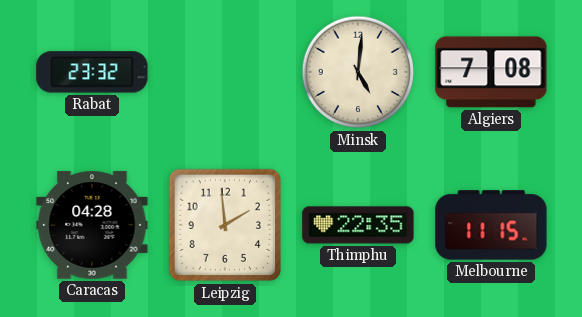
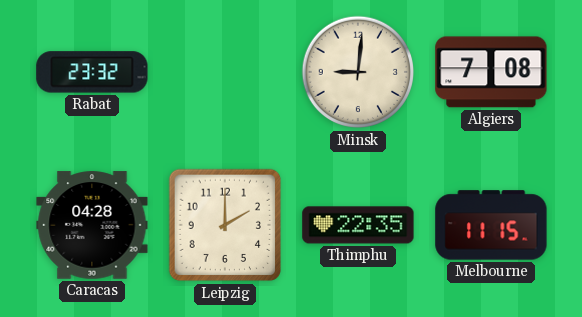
Minsk: 5:01 -> 9:01 (358, 72)
Leipzig: 1:59 -> 2:00 (225, 225)
